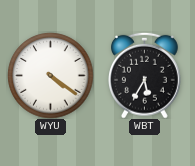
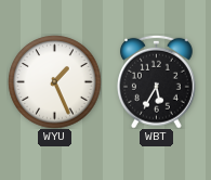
WYU: 4:21 -> 1:26 (54, 81)
